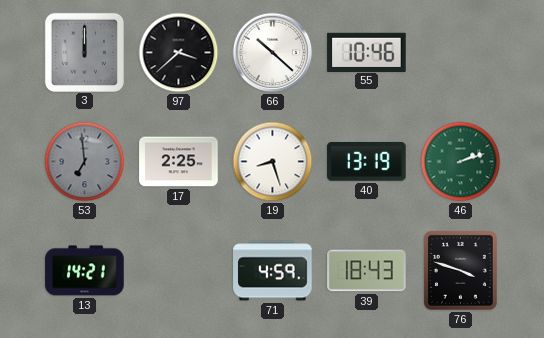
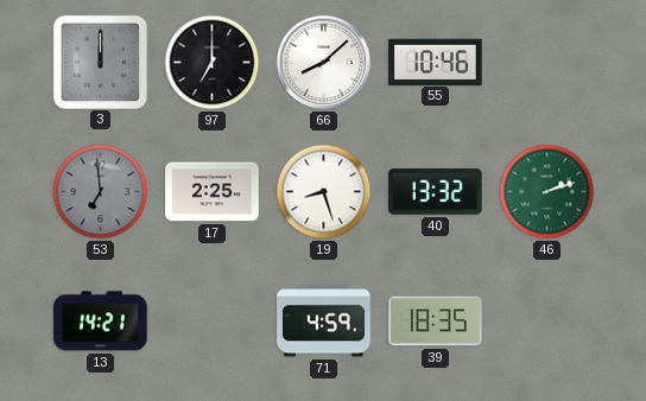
97: 3:38 -> 7:00 (213, 63)
66: 10:22 -> 8:08 (324, 63)
40: 13:19 -> 13:32 (436, 191)
39: 18:43 -> 18:35 (436, 322)
76: 3:48 -> none (460, 271)
